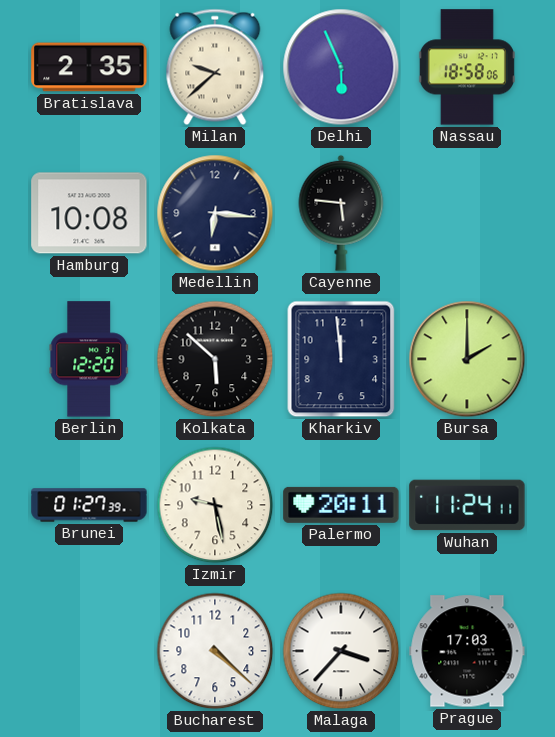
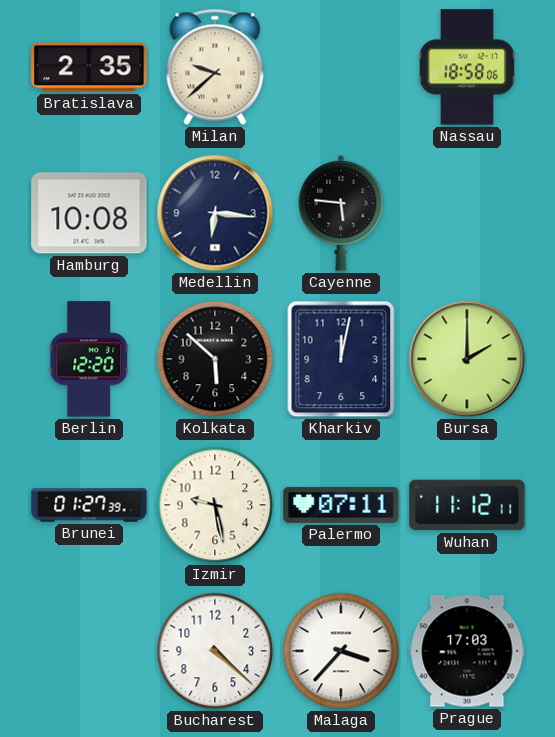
Delhi: 5:56 -> none (341, 67)
Kharkiv: 11:59 -> 12:02 (341, 359)
Palermo: 20:11 -> 07:11 (341, 505)
Wuhan: 11:24 -> 11:12 (467, 505)
